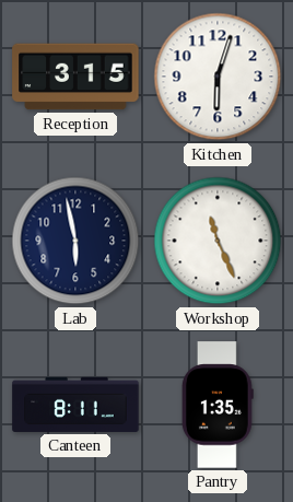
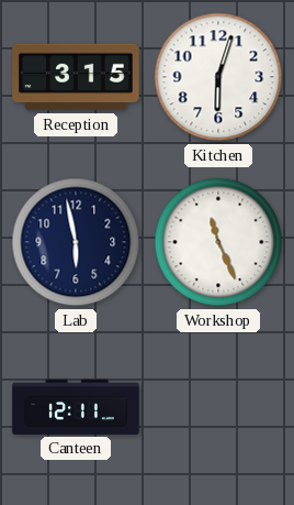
Canteen: 8:11 -> 12:11 (76, 407)
Pantry: 1:35 -> none (218, 405)
